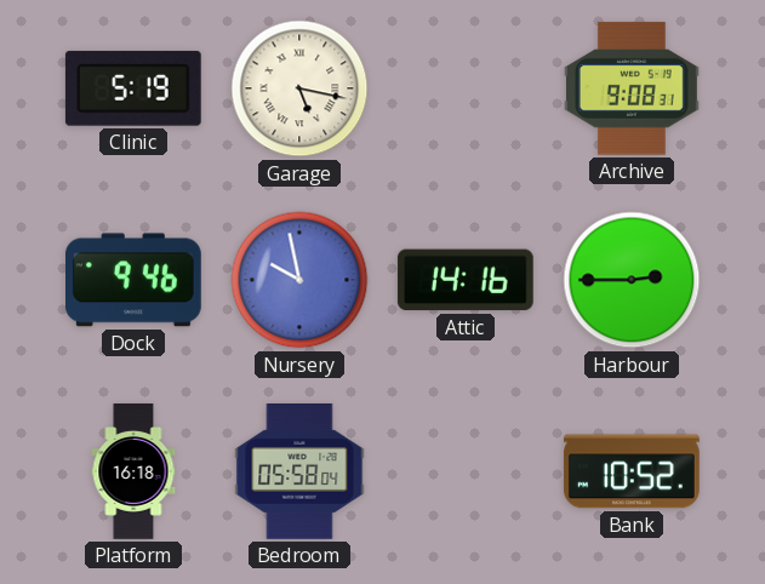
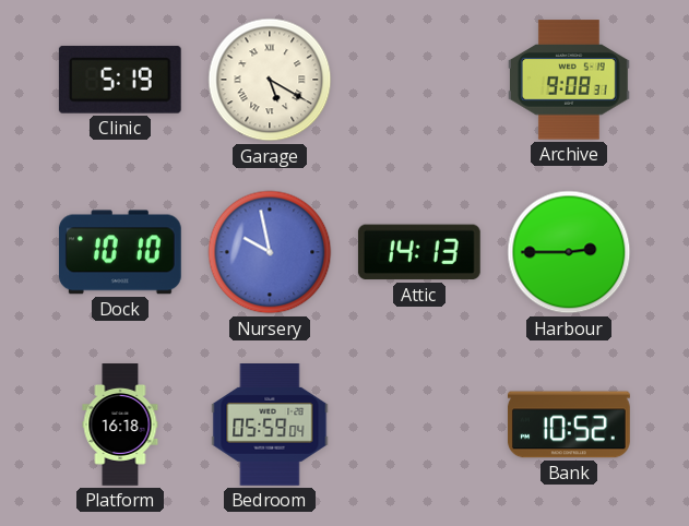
Garage: 5:17 -> 5:20 (270, 80)
Dock: 9:46 -> 10:10 (120, 252)
Attic: 14:16 -> 14:13 (419, 252)
Bedroom: 05:58 -> 05:59 (270, 426)
